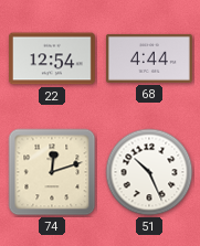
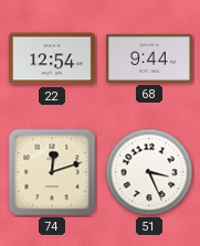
68: 4:44 -> 9:44 (149, 58)
51: 10:26 -> 3:26 (149, 172)
